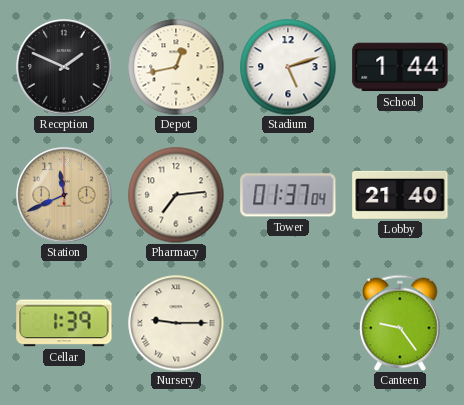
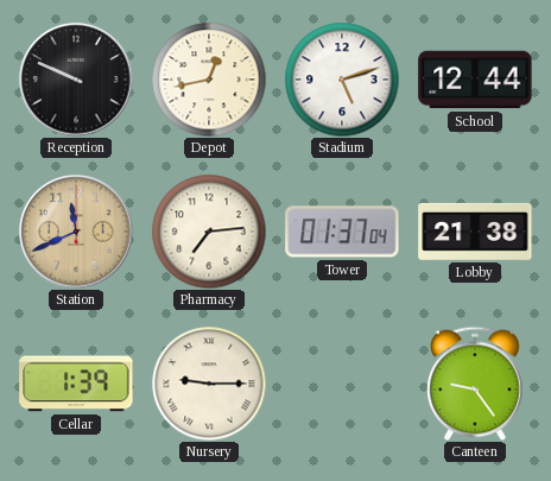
Reception: 1:49 -> 9:49 (76, 80)
School: 1:44 -> 12:44 (475, 80)
Lobby: 21:40 -> 21:38 (475, 232)
